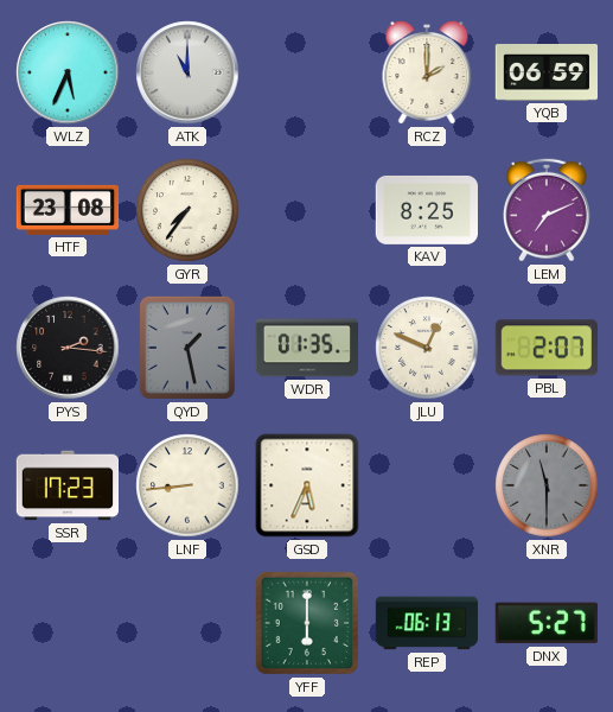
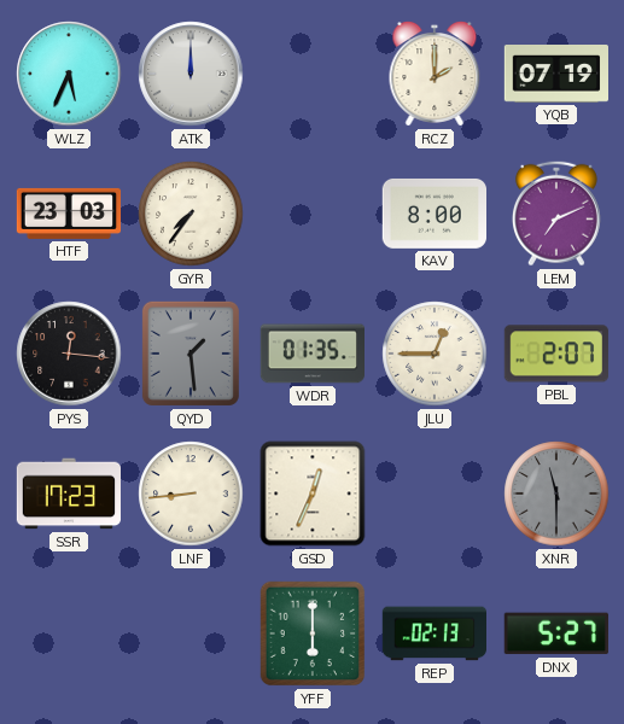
ATK: 11:00 -> 12:00 (191, 74)
YQB: 06:59 -> 07:19 (555, 75)
HTF: 23:08 -> 23:03 (69, 214)
KAV: 8:25 -> 8:00 (433, 214)
PYS: 2:16 -> 12:16 (69, 354)
QYD: 1:28 -> 1:29 (191, 354)
JLU: 12:49 -> 12:45 (435, 354)
GSD: 5:34 -> 12:34 (313, 494)
REP: 06:13 -> 02:13 (433, 634)
